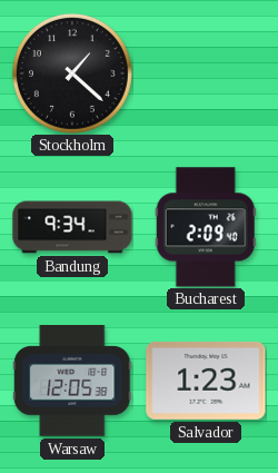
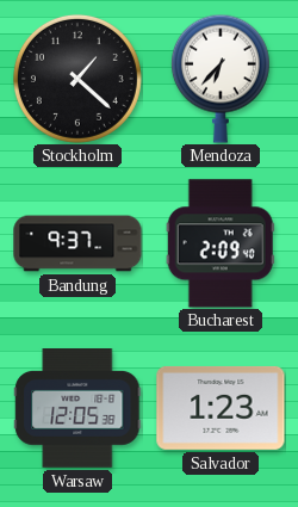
Mendoza: none -> 6:37 (221, 79)
Bandung: 9:34 -> 9:37 (77, 243)
